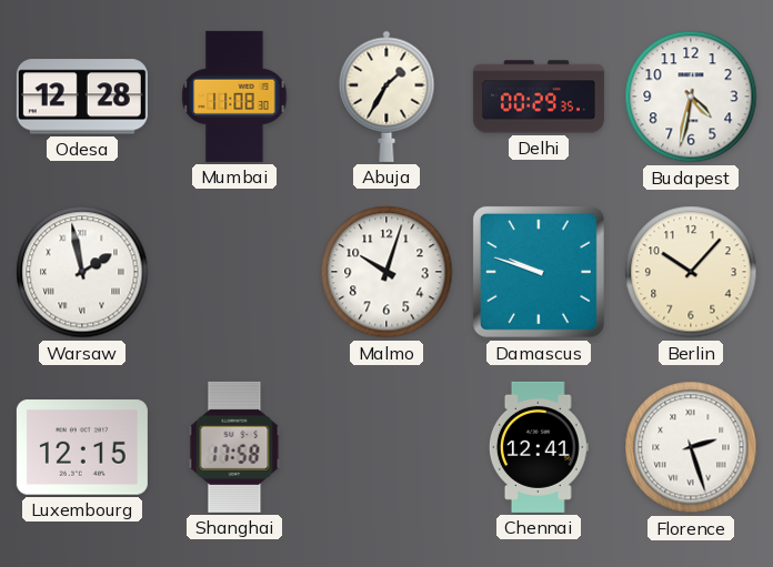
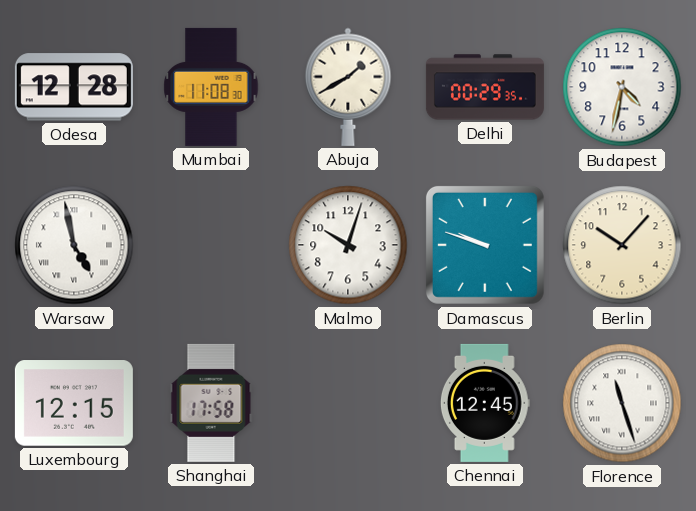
Abuja: 1:35 -> 1:40 (348, 87)
Warsaw: 1:58 -> 4:58 (74, 245)
Chennai: 12:41 -> 12:45 (485, 403)
Florence: 2:27 -> 11:27 (622, 403)
